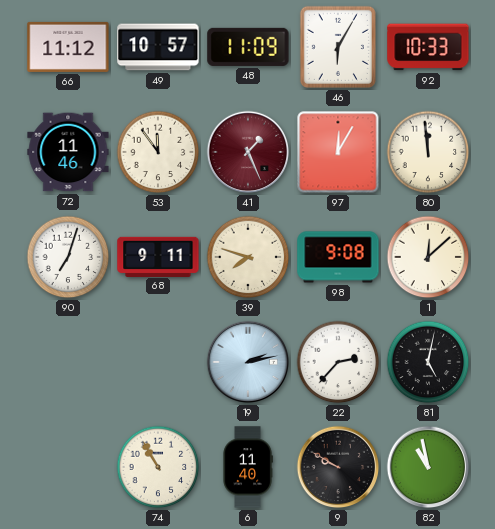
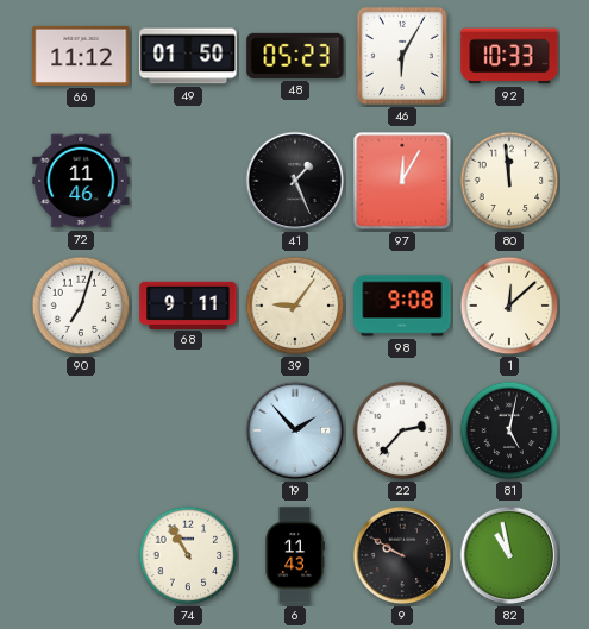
49: 10:57 -> 01:50 (188, 56)
48: 11:09 -> 05:23 (295, 56)
53: 11:54 -> none (158, 152)
41 dial: burgundy -> black (295, 181)
39: 7:48 -> 9:06 (295, 306)
19: 2:13 -> 1:53 (295, 430)
6: 11:40 -> 11:43 (295, 555)
